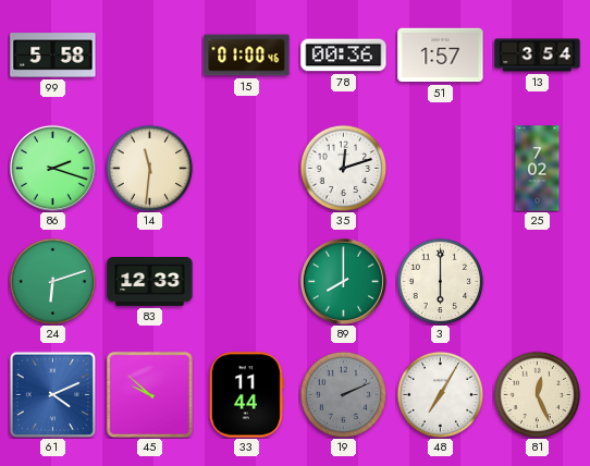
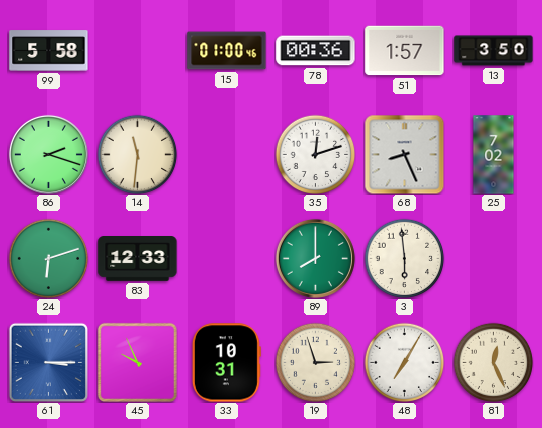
13: 3:54 -> 3:50 (494, 51)
68: none -> 8:26 (404, 154)
3: 6:00 -> 5:59 (404, 258)
61: 4:11 -> 3:15 (48, 362)
45: 9:52 -> 9:56 (137, 362)
33: 11:44 -> 10:31 (226, 363)
19: 2:11 -> 2:57 (315, 362)
19 dial: grey -> cream (315, 362)
